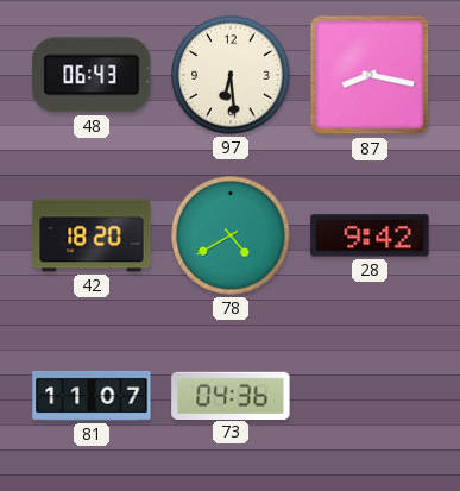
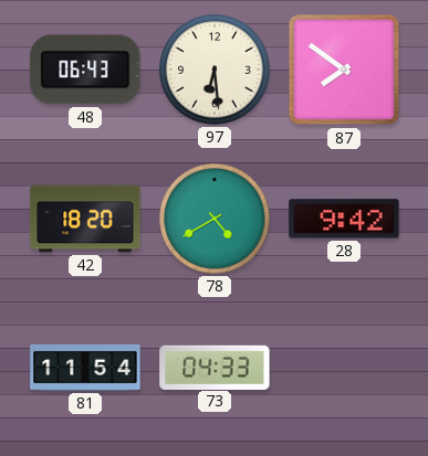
87: 8:17 -> 7:51 (344, 70)
81: 11:07 -> 11:54 (85, 368)
73: 04:36 -> 04:33 (215, 367)
